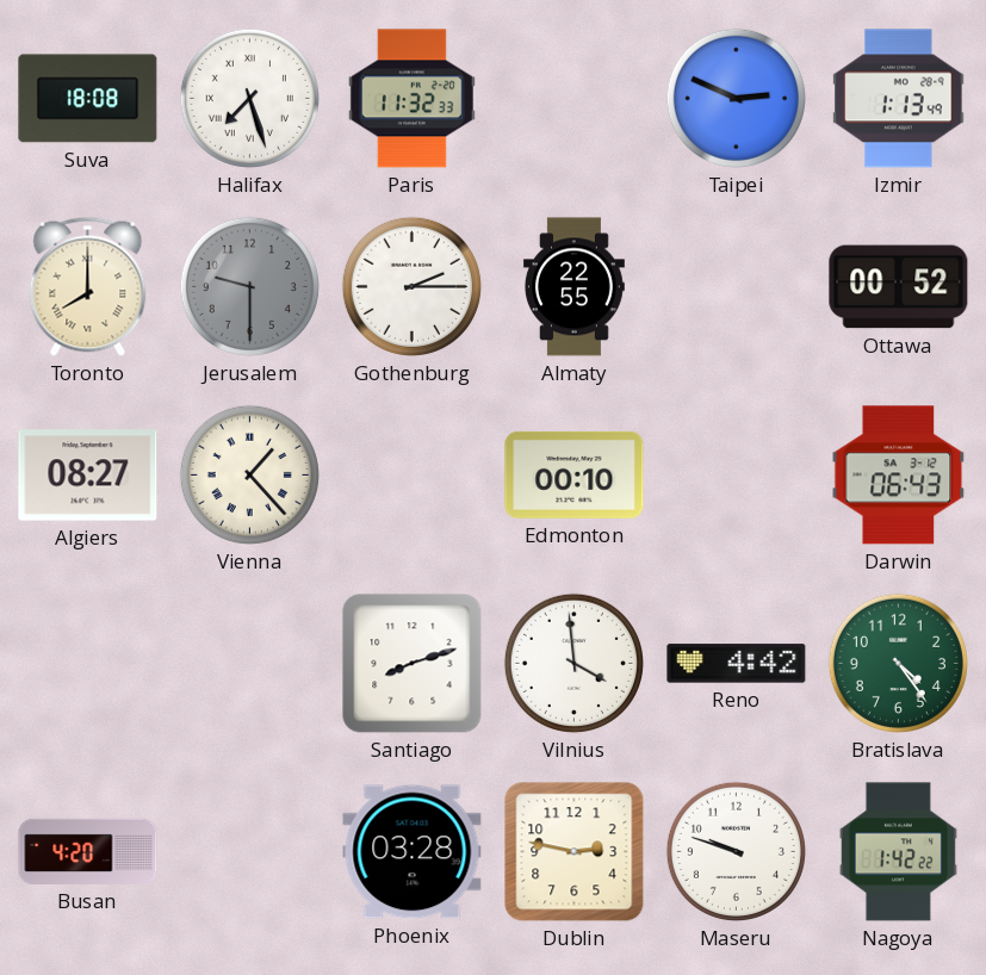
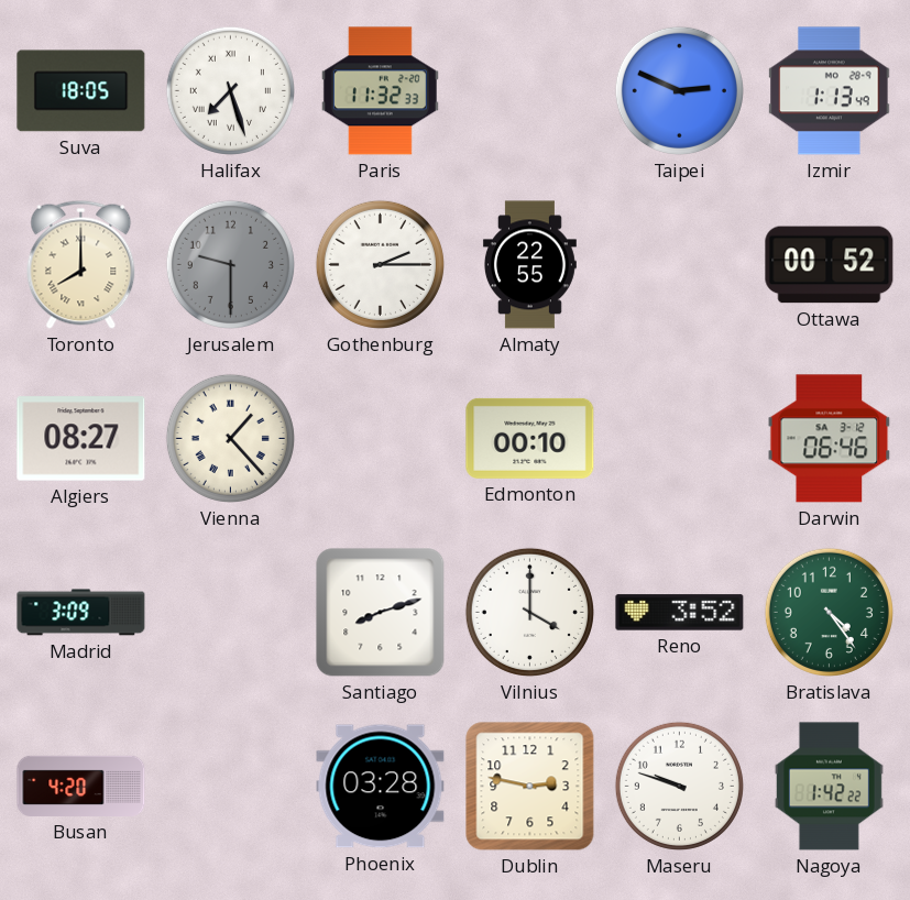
Suva: 18:08 -> 18:05 (81, 91)
Darwin: 06:43 -> 06:46 (830, 439)
Madrid: none -> 3:09 (81, 613)
Vilnius: 3:59 -> 4:00 (529, 612)
Reno: 4:42 -> 3:52 (680, 613)
